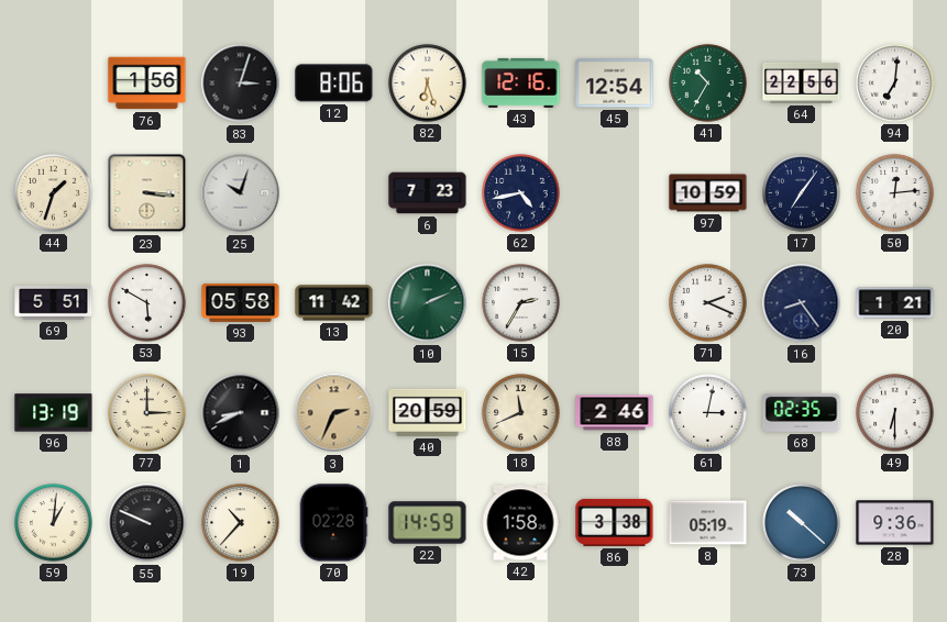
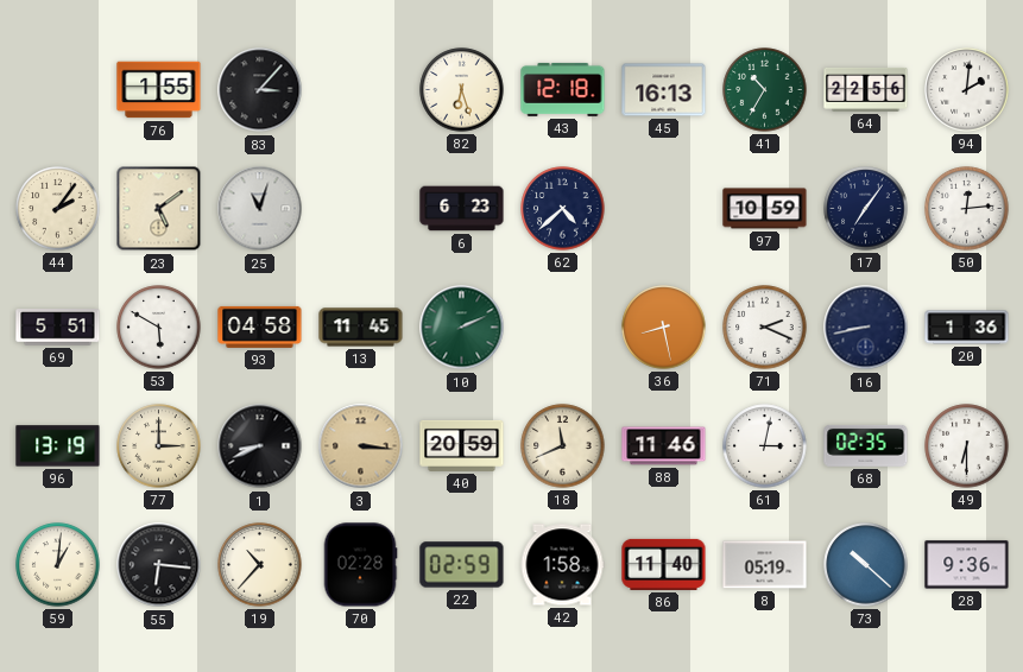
76: 1:56 -> 1:55 (159, 90)
83: 3:03 -> 3:07 (260, 90)
12: 8:06 -> none (334, 84)
43: 12:16 -> 12:18 (563, 89)
45: 12:54 -> 16:13 (664, 90)
94: 7:01 -> 2:01 (967, 90)
44: 1:33 -> 2:06 (58, 209)
23: 3:16 -> 5:09 (159, 209)
25: 10:03 -> 11:03 (260, 209)
6: 7:23 -> 6:23 (462, 209)
62: 4:43 -> 4:38 (563, 209)
93: 05:58 -> 04:58 (260, 327)
13: 11:42 -> 11:45 (361, 328)
15: 2:35 -> none (521, 303)
36: none -> 8:28 (664, 328)
16: 8:24 -> 8:43 (866, 328)
20: 1:21 -> 1:36 (967, 328)
3: 2:34 -> 3:16 (361, 446)
88: 2:46 -> 11:46 (664, 446)
55: 9:49 -> 6:16 (159, 565)
22: 14:59 -> 02:59 (462, 565)
86: 3:38 -> 11:40 (664, 564)
